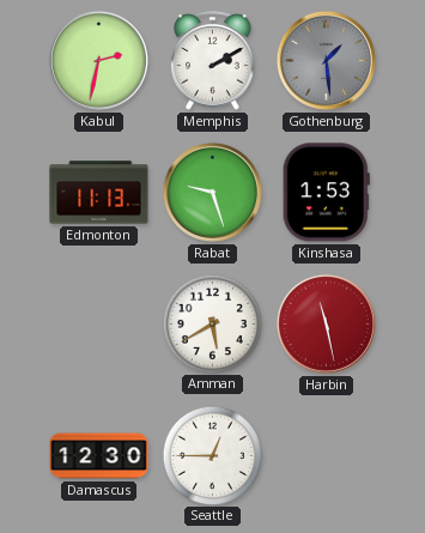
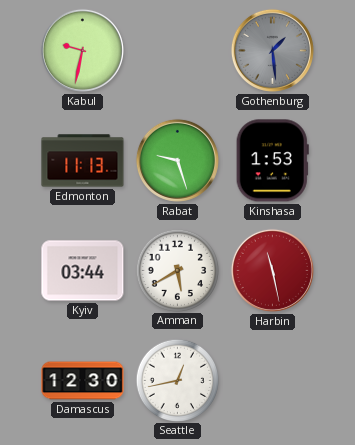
Kabul: 2:32 -> 9:32 (82, 50)
Memphis: 2:10 -> none (213, 61)
Kyiv: none -> 03:44 (83, 271)
Seattle: 12:45 -> 12:43 (177, 380)
